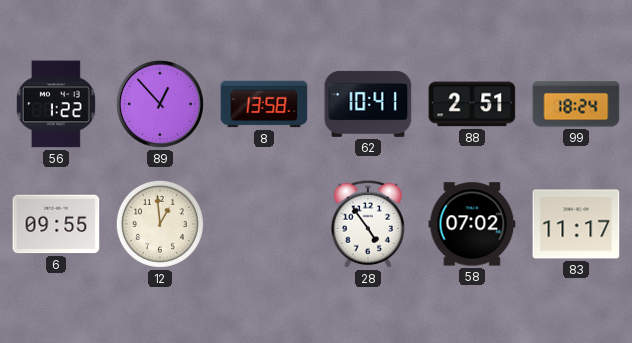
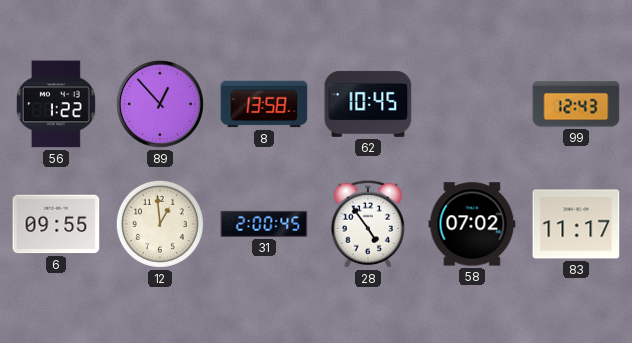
62: 10:41 -> 10:45 (368, 104)
88: 2:51 -> none (472, 104)
99: 18:24 -> 12:43 (576, 104)
31: none -> 2:00 (264, 224)
